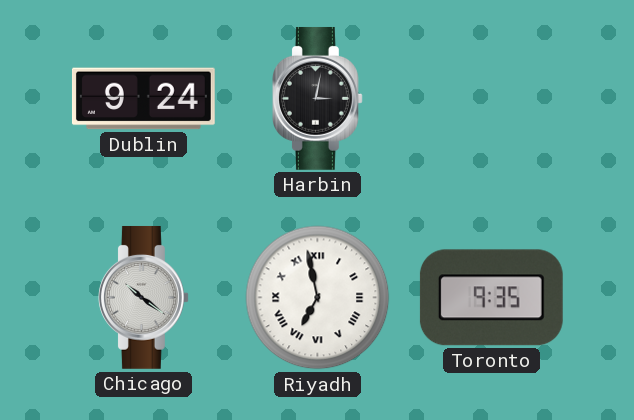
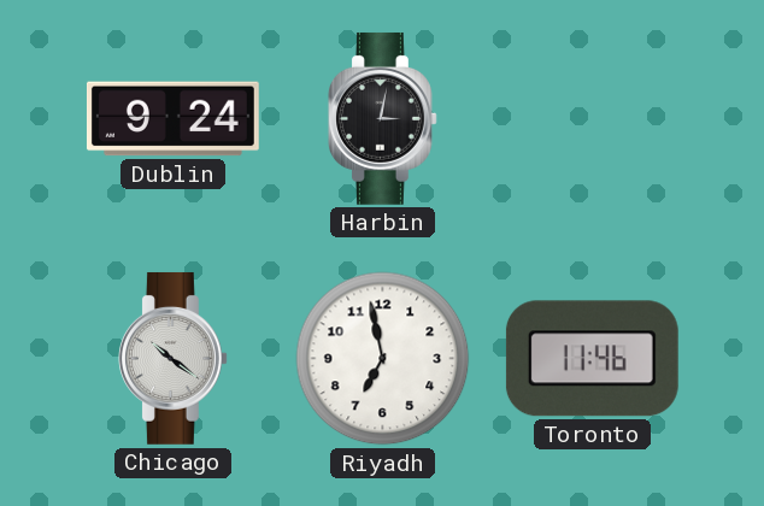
Riyadh numerals: Roman -> Arabic (383, 359)
Toronto: 9:35 -> 11:46 (592, 359)
